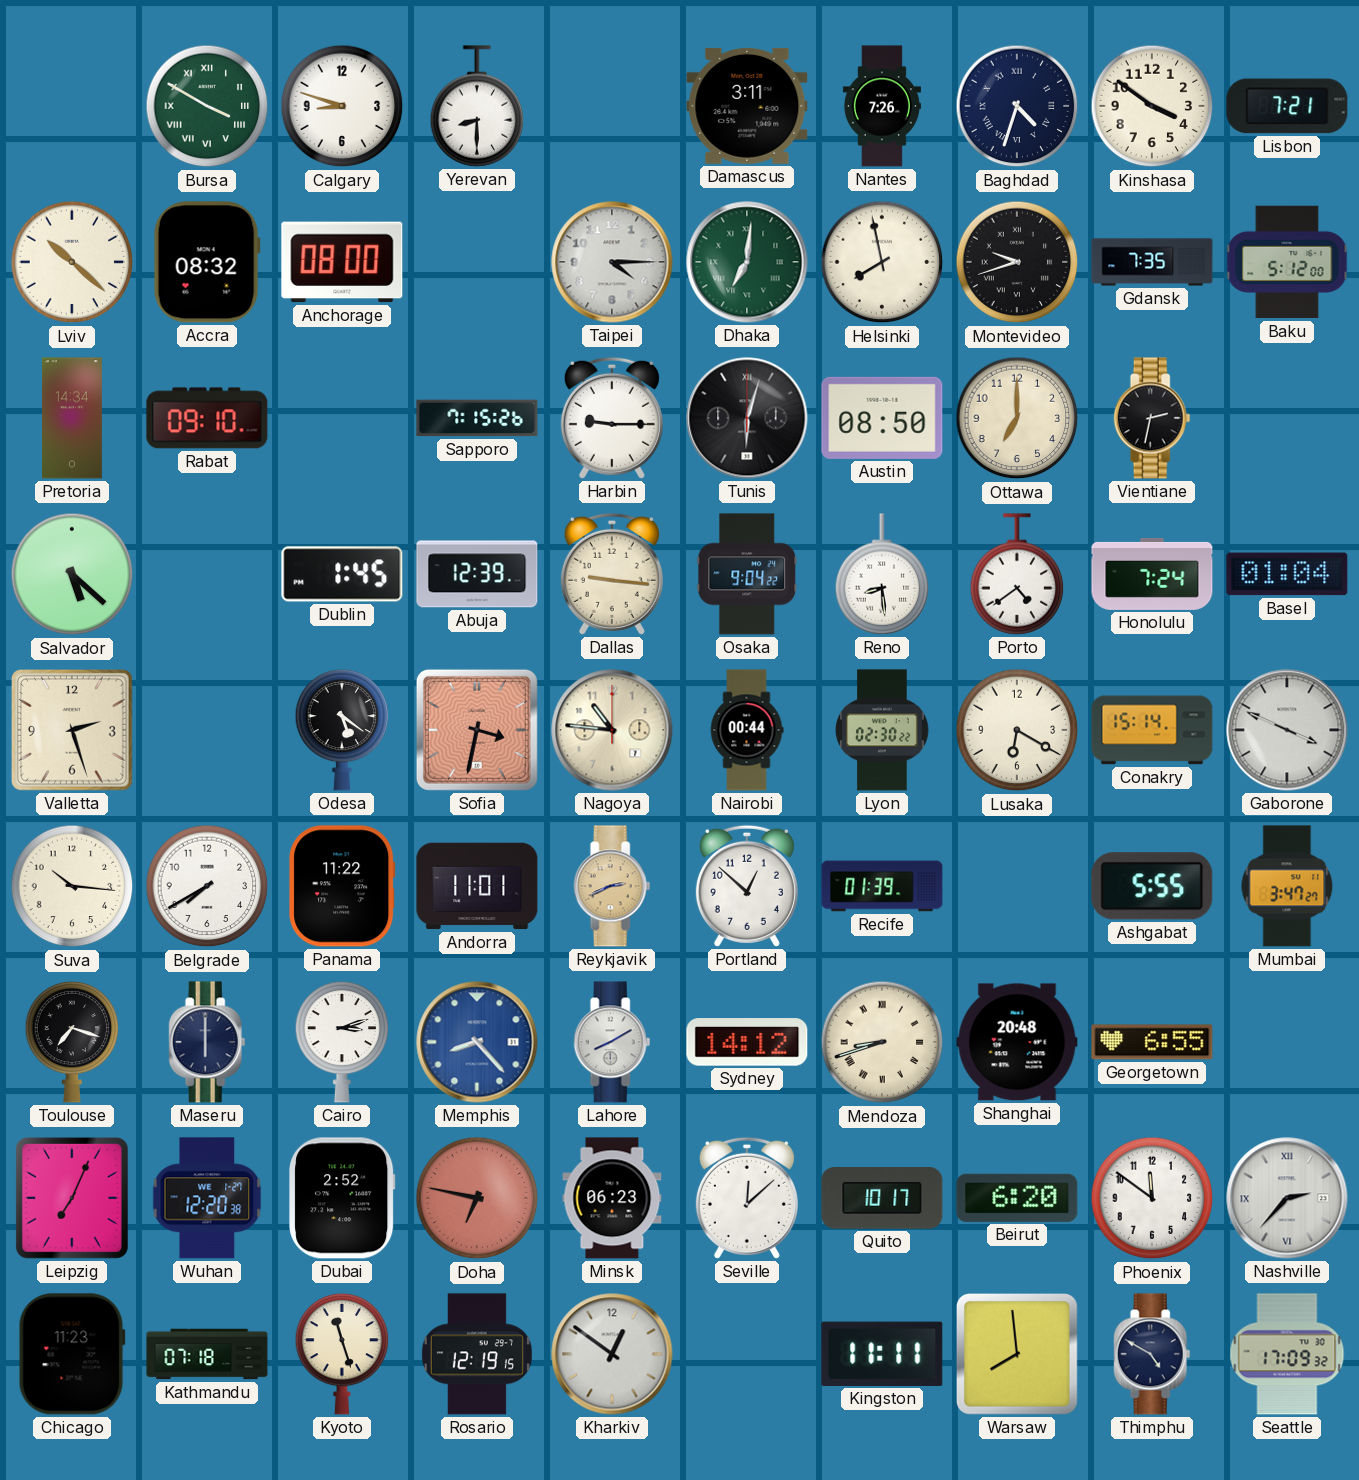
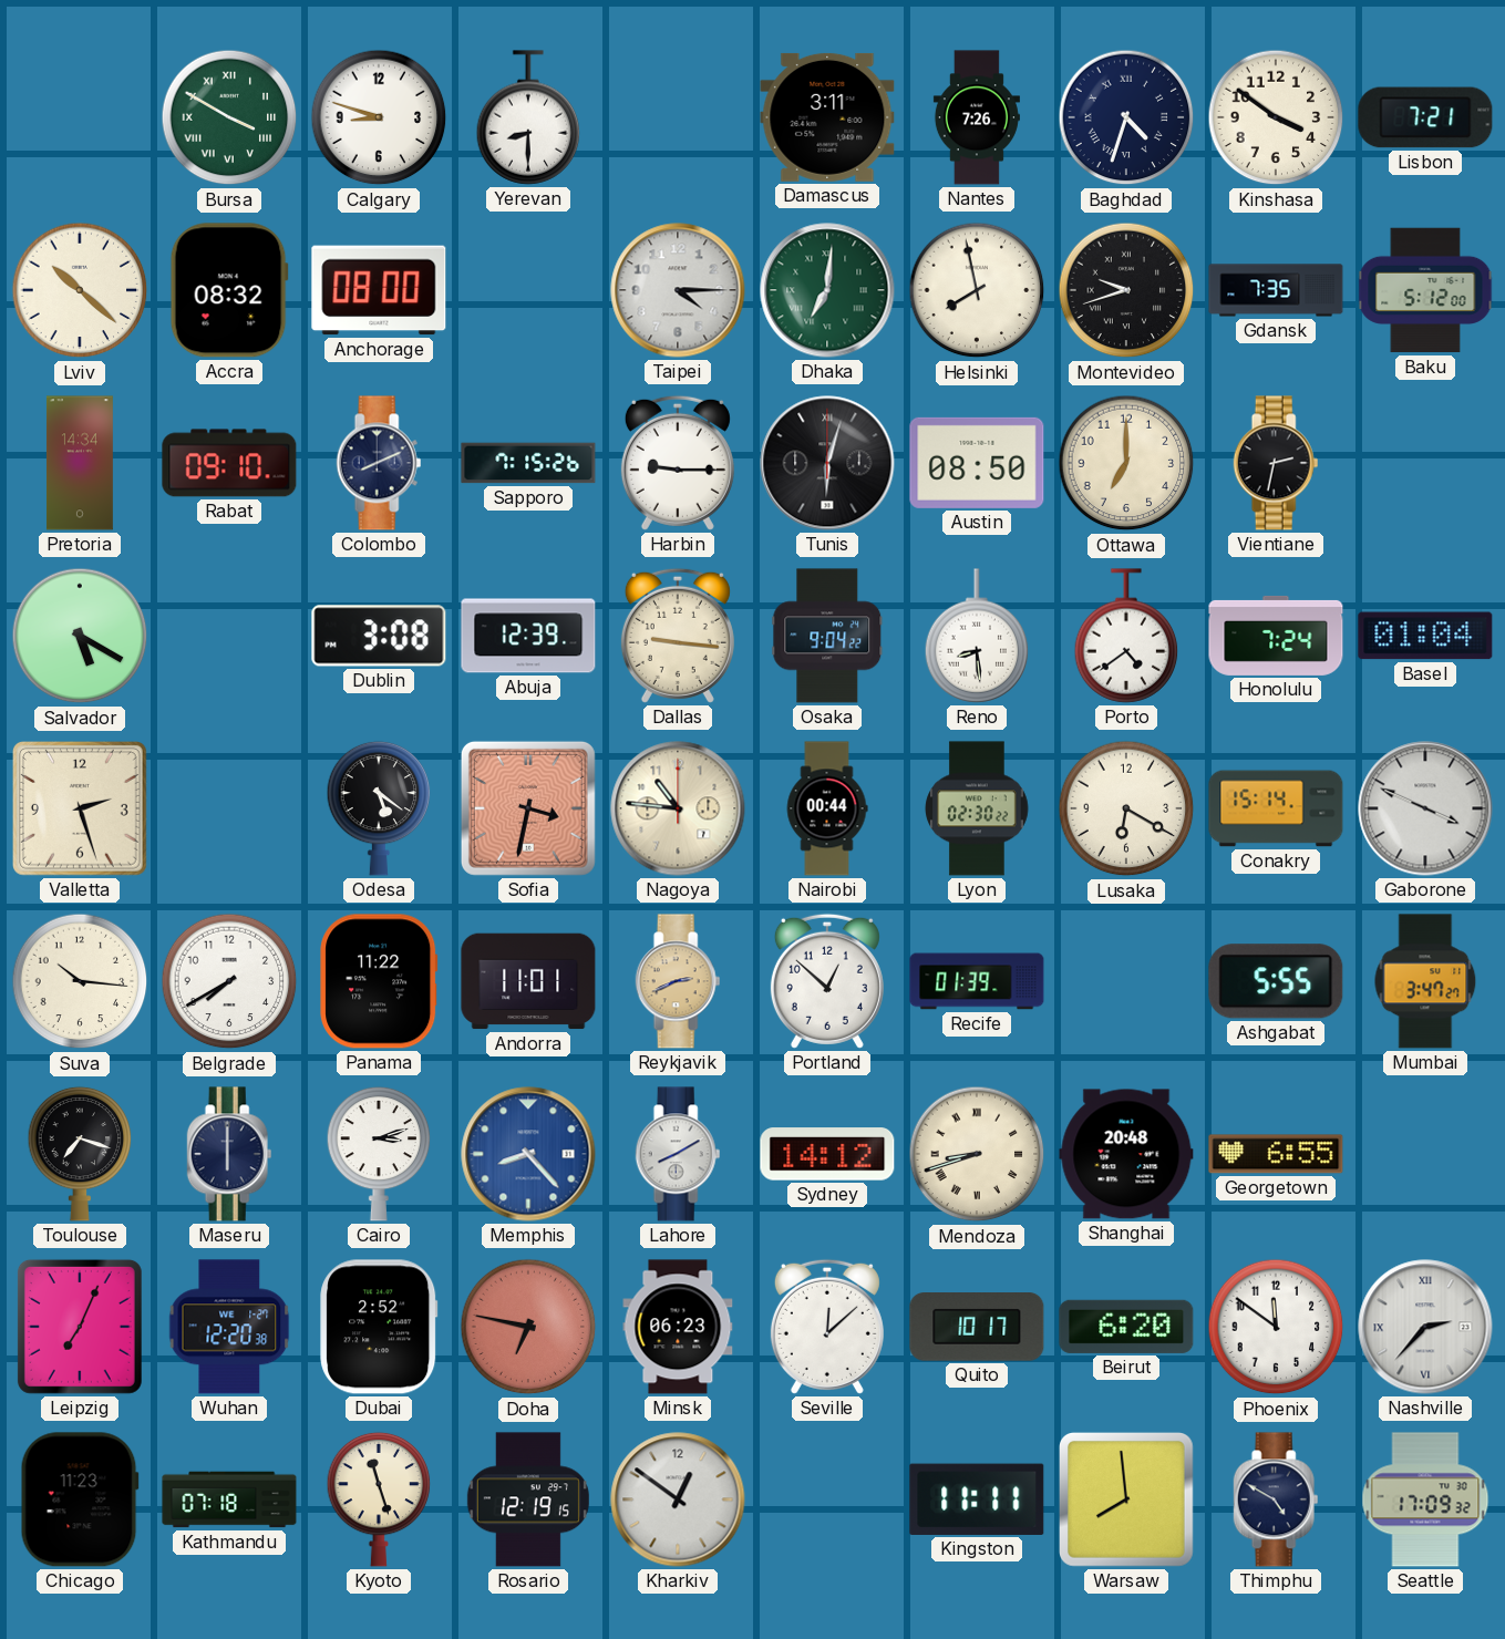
Colombo: none -> 8:11 (379, 463)
Salvador: 5:22 -> 5:20 (80, 636)
Dublin: 1:45 -> 3:08 (379, 636)
